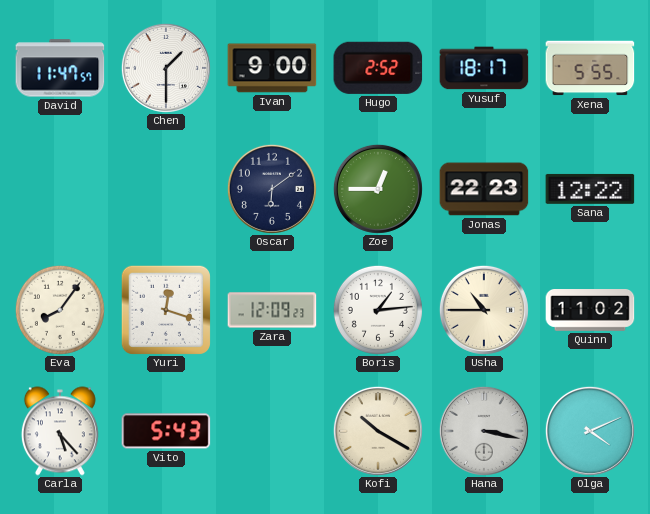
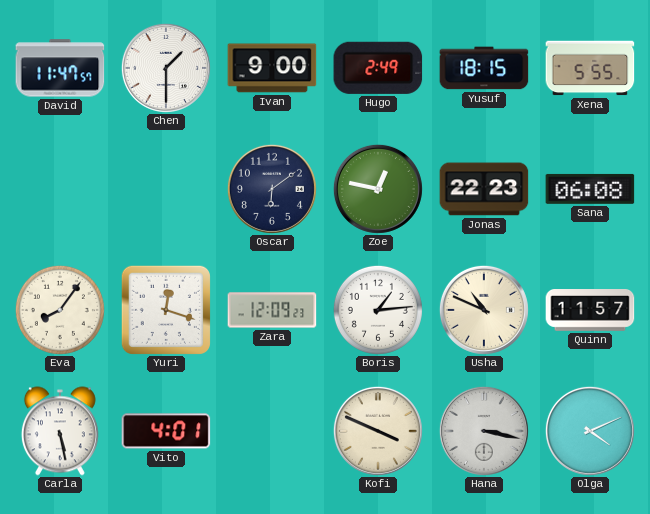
Hugo: 2:52 -> 2:49 (378, 68)
Yusuf: 18:17 -> 18:15 (484, 68)
Zoe: 12:45 -> 12:47 (378, 189)
Sana: 12:22 -> 06:08 (590, 189)
Usha: 10:45 -> 10:49 (484, 310)
Quinn: 11:02 -> 11:57 (590, 311)
Carla: 5:23 -> 5:28 (60, 431)
Vito: 5:43 -> 4:01 (166, 431)
Kofi: 10:20 -> 3:49 (378, 431)
